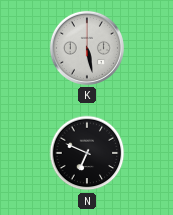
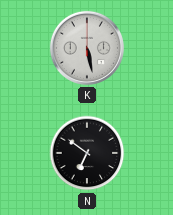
N: 6:49 -> 6:51 (87, 153)
